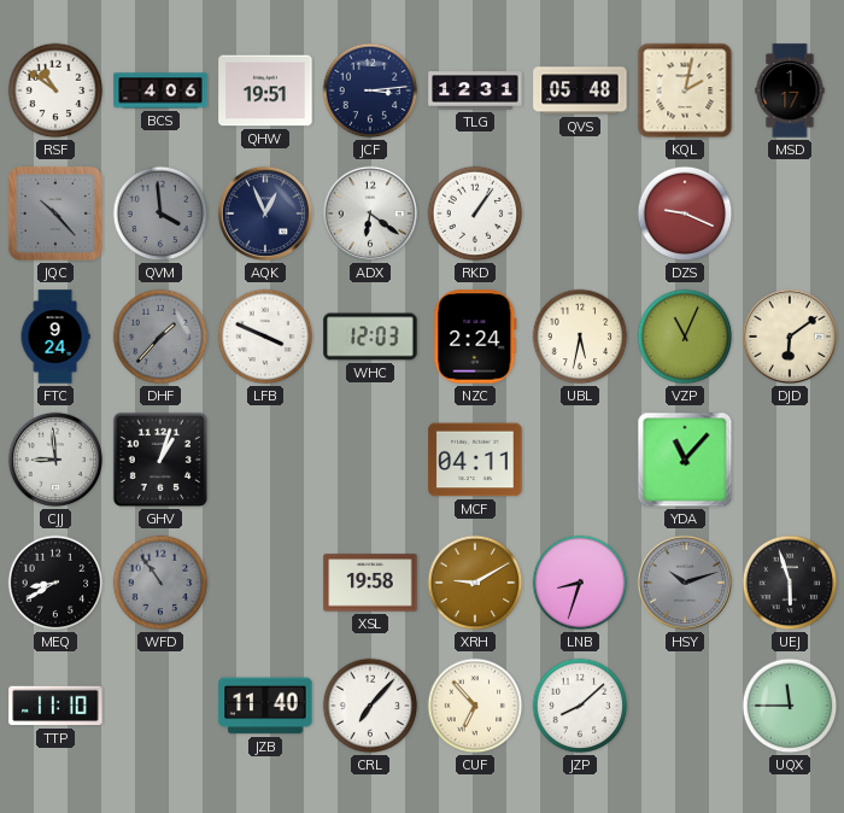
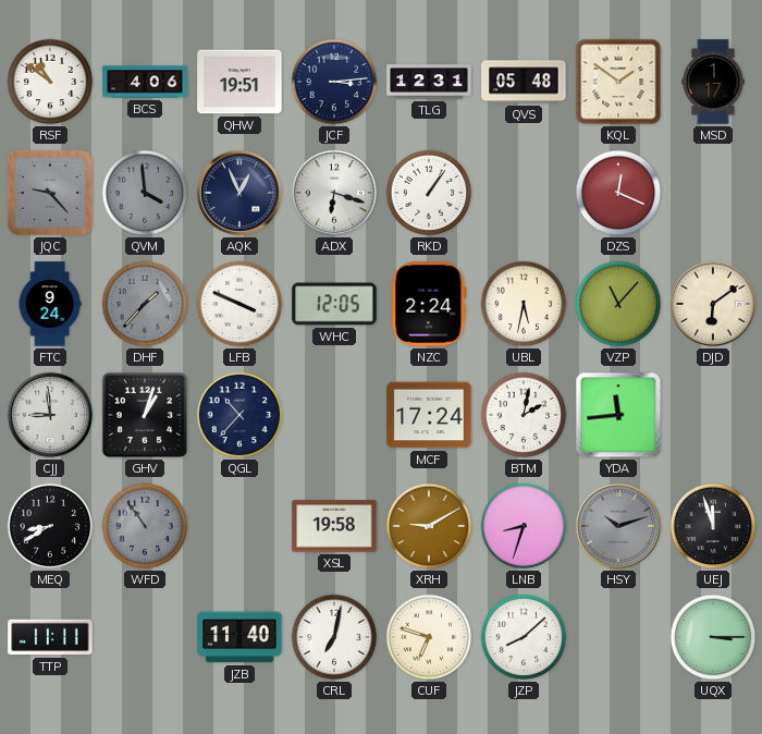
KQL: 2:02 -> 1:51 (618, 82)
JQC: 10:23 -> 9:23 (50, 193)
ADX: 6:21 -> 6:18 (334, 193)
DZS: 9:19 -> 12:19 (618, 193)
WHC: 12:03 -> 12:05 (334, 304)
VZP: 11:04 -> 11:07 (618, 304)
QGL: none -> 10:37 (239, 415)
MCF: 04:11 -> 17:24 (429, 415)
BTM: none -> 2:02 (524, 415)
YDA: 11:07 -> 11:44 (618, 415)
UEJ: 5:57 -> 11:57 (713, 526)
TTP: 11:10 -> 11:11 (50, 637)
CRL: 7:07 -> 7:02 (334, 637)
CUF: 6:53 -> 6:48 (429, 637)
UQX: 11:45 -> 3:15 (713, 637)
